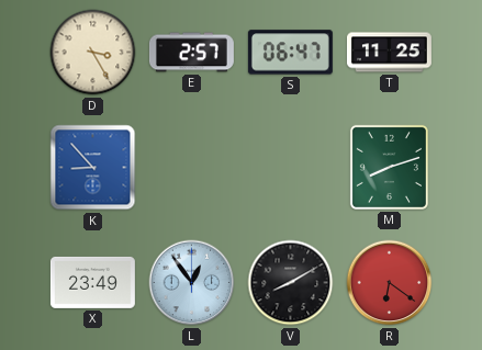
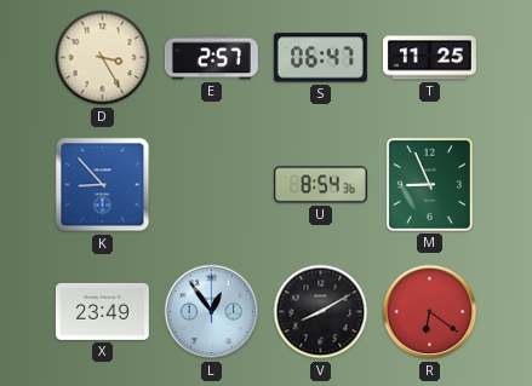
U: none -> 8:54 (320, 185)
M: 8:12 -> 8:56 (429, 184)
